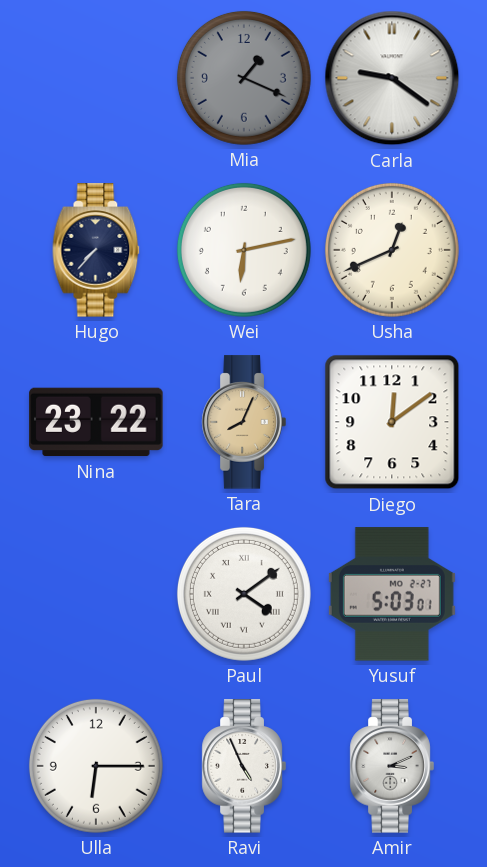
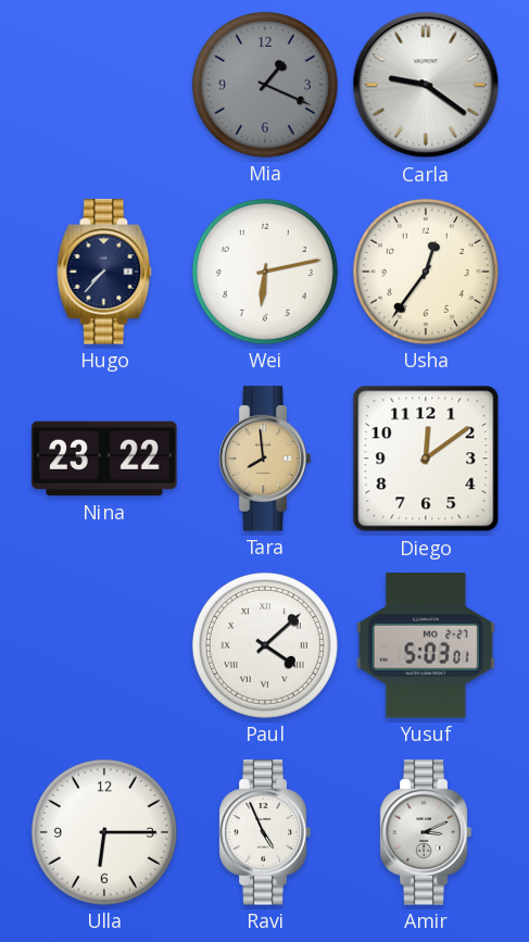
Usha: 12:41 -> 12:36 (426, 272)
Tara: 8:04 -> 7:59 (265, 459)
Paul: 4:09 -> 4:08 (265, 645)
